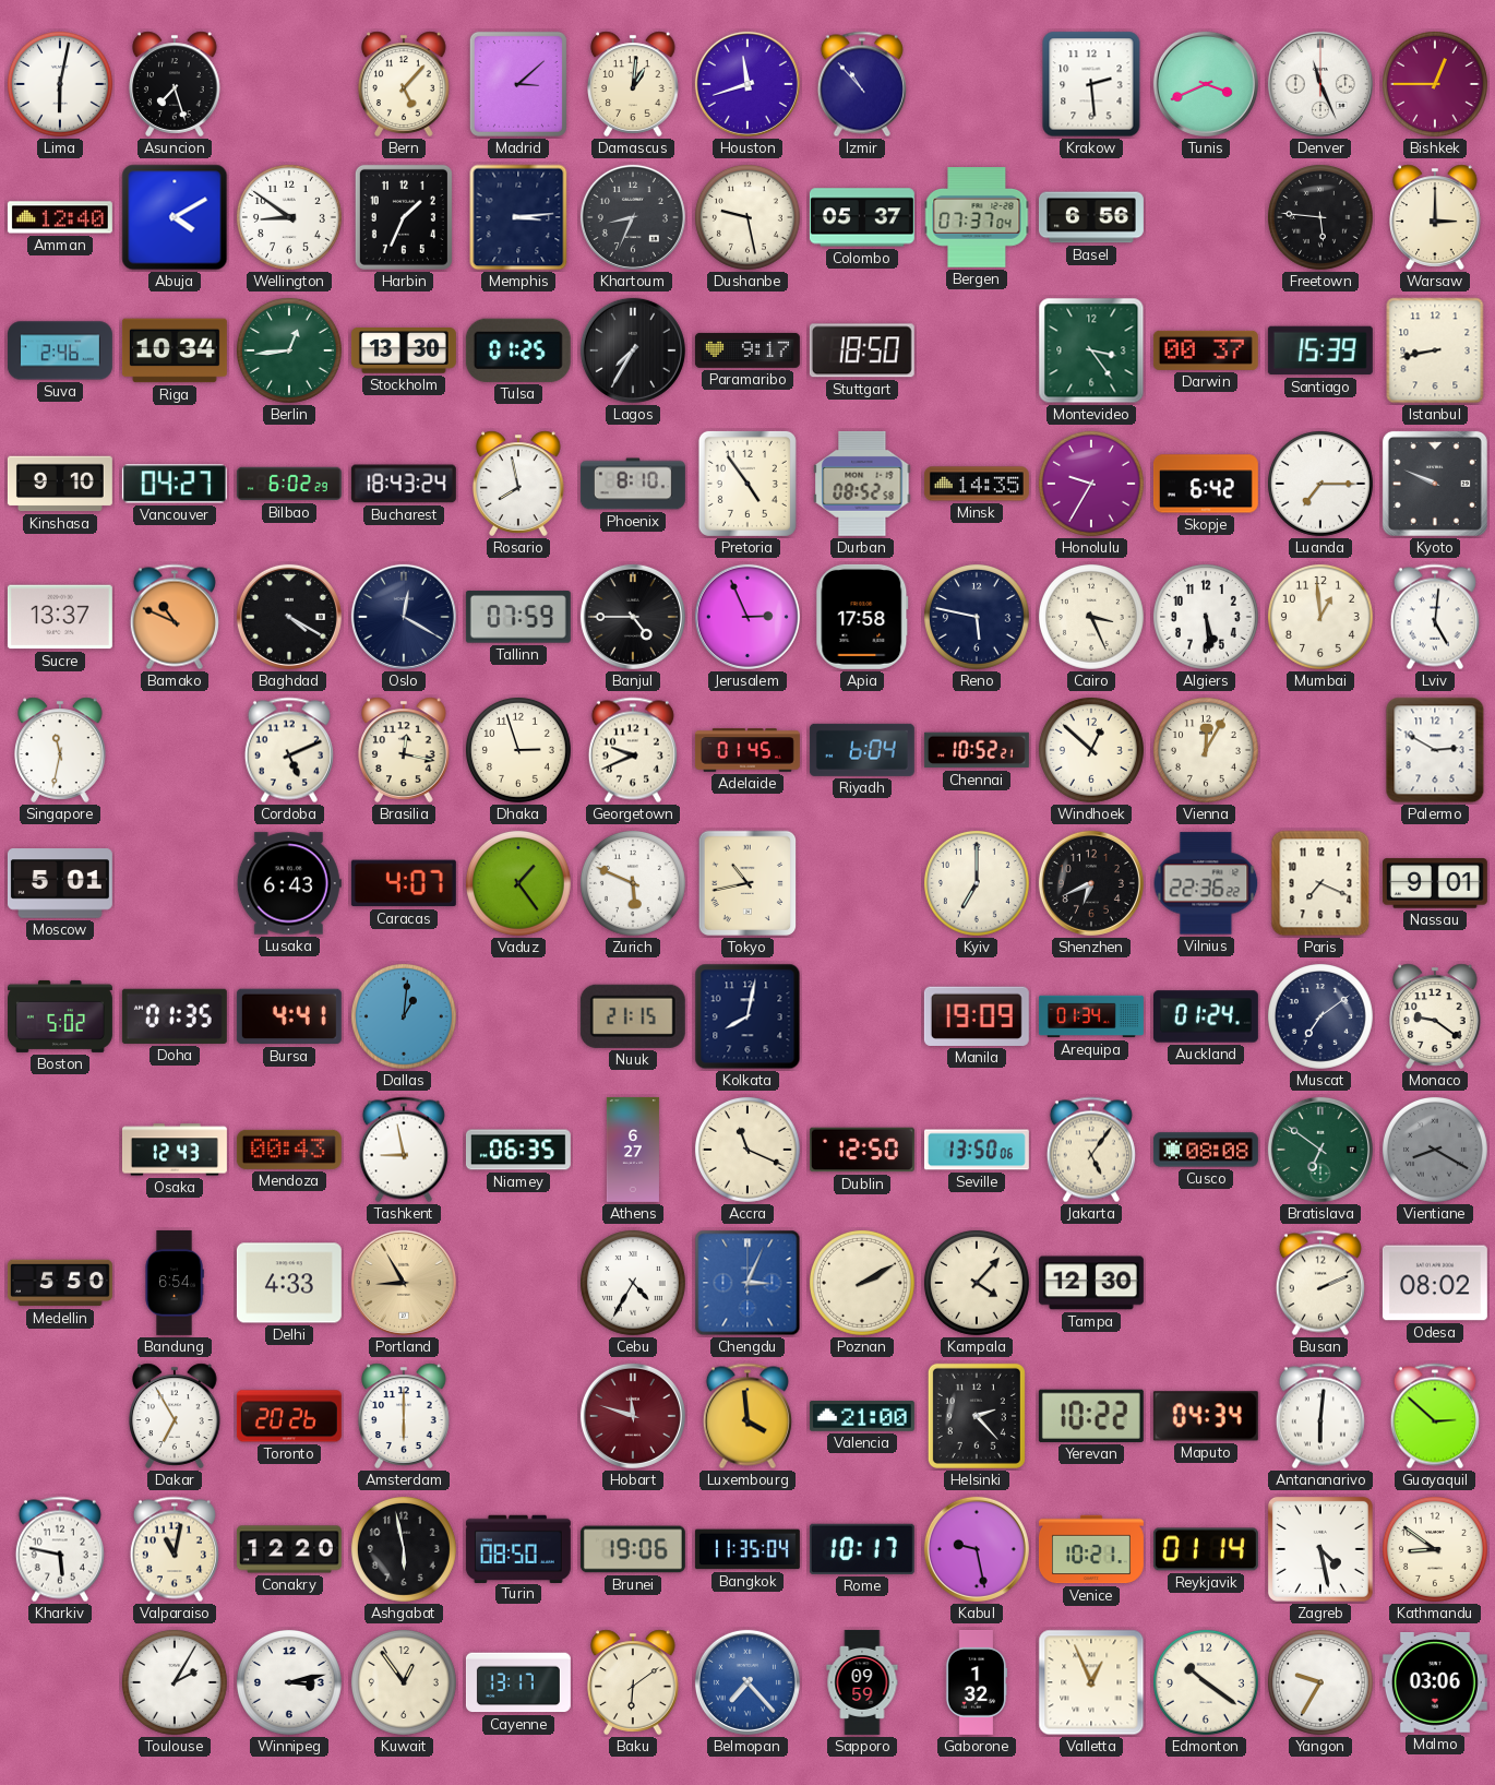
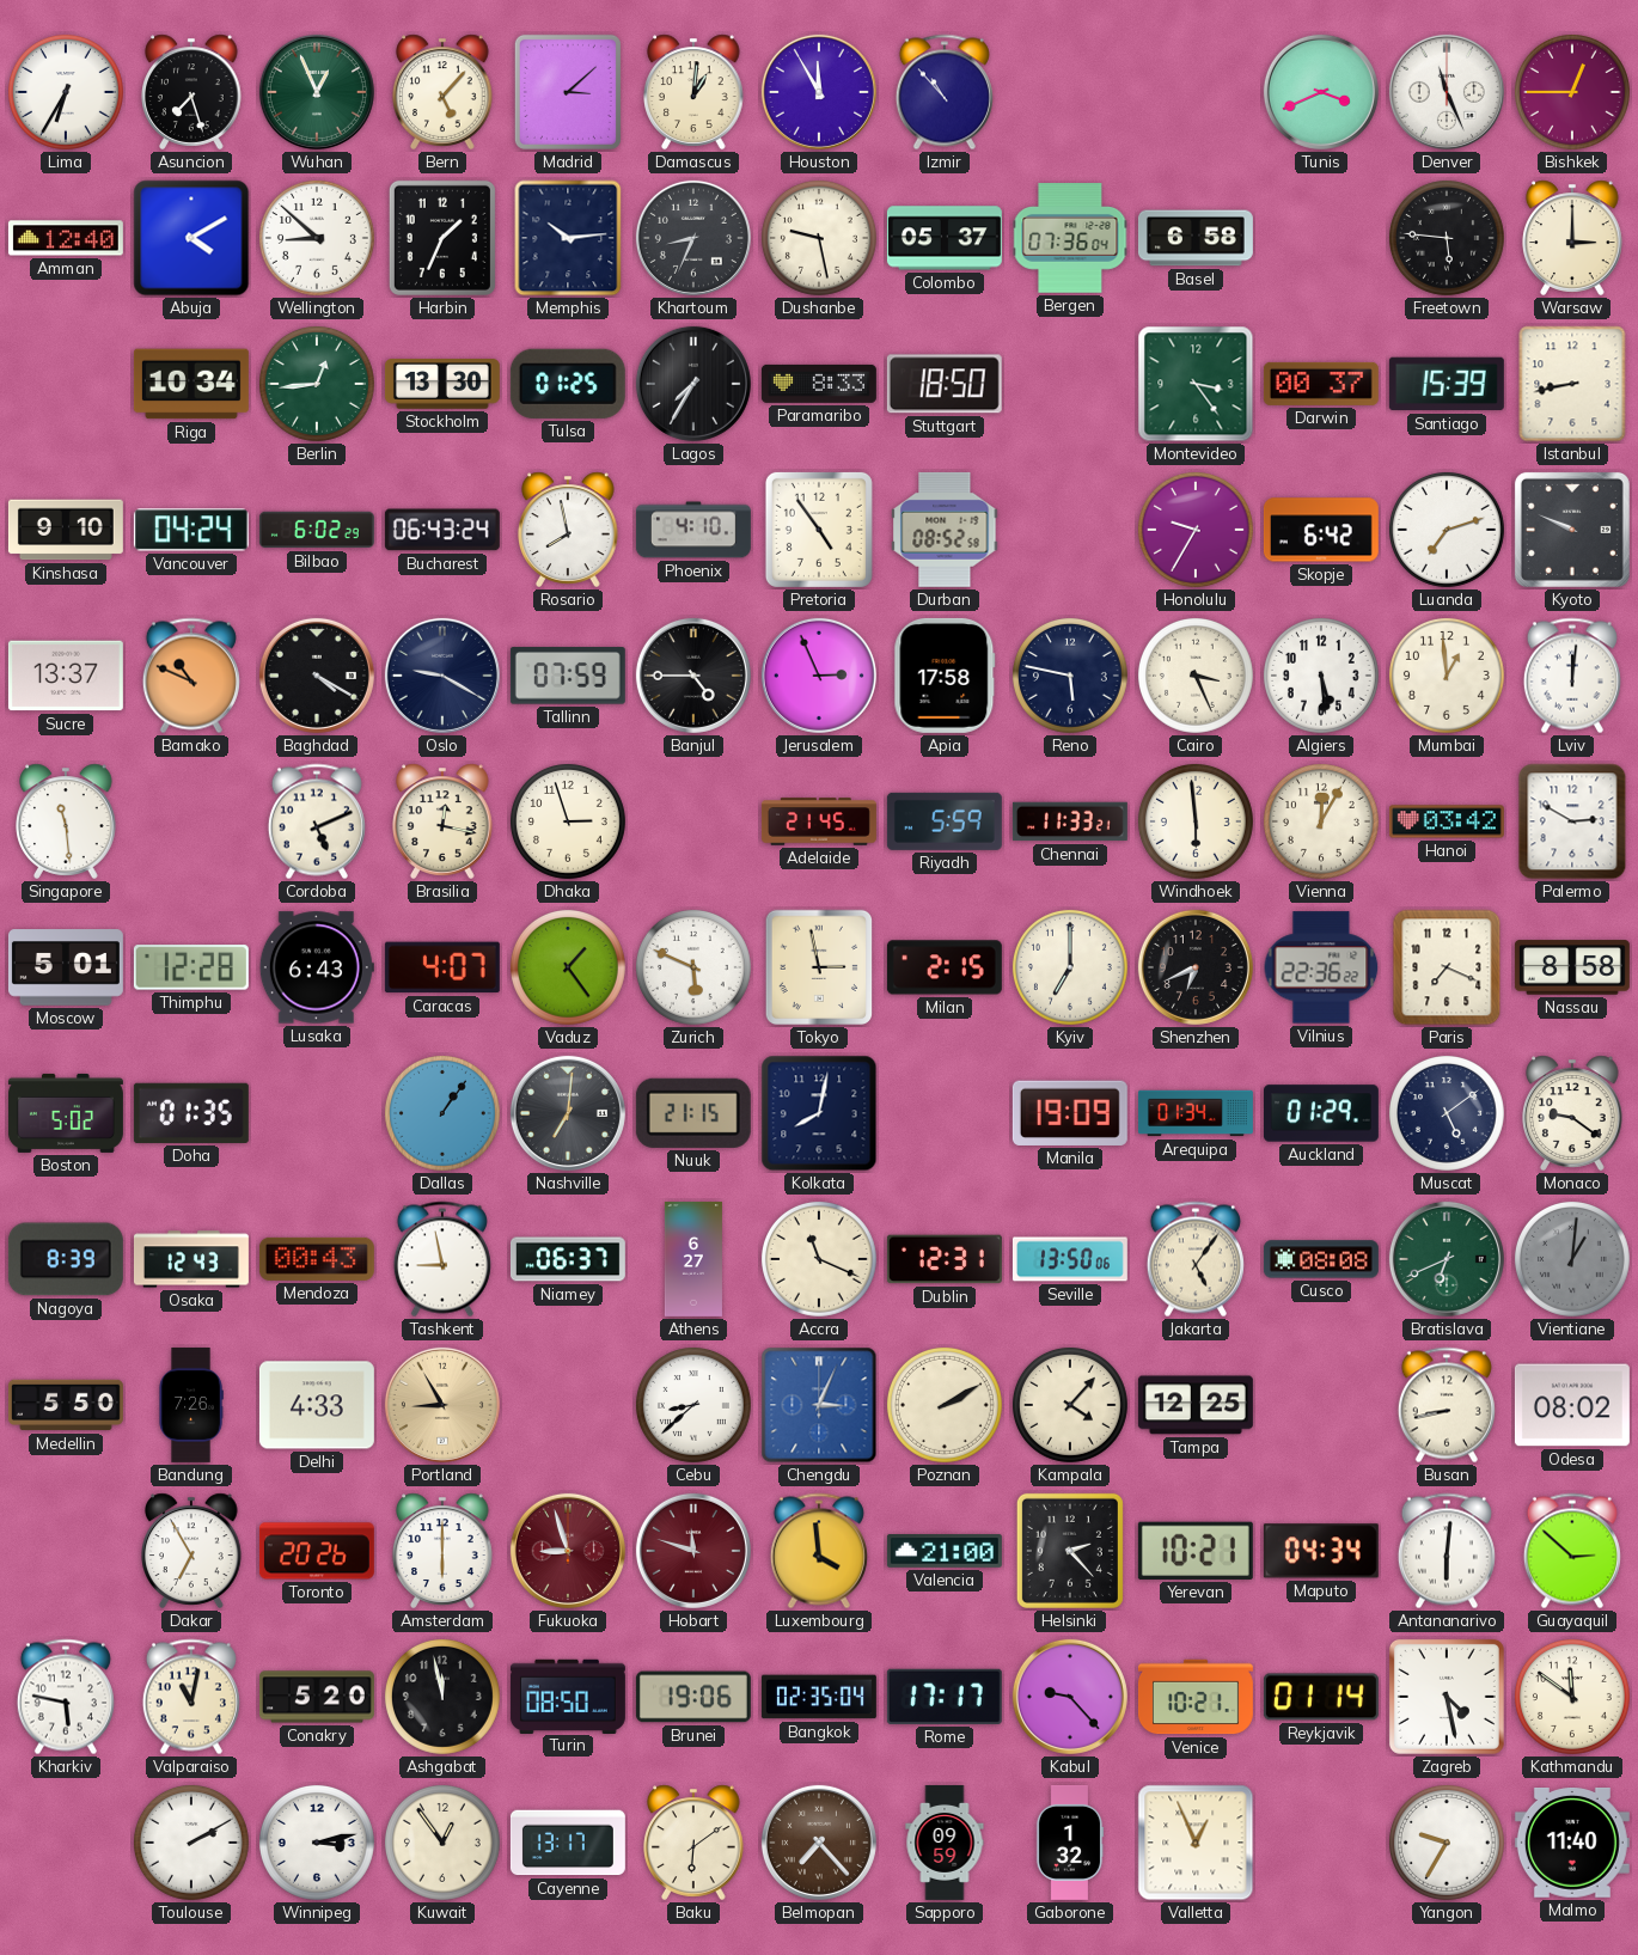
Lima: 6:02 -> 6:35 (66, 92)
Wuhan: none -> 12:56 (317, 92)
Houston: 11:42 -> 11:55 (819, 92)
Krakow: 2:29 -> none (1091, 84)
Wellington: 8:51 -> 8:52 (317, 238)
Memphis: 3:14 -> 10:14 (568, 238)
Bergen: 07:37 -> 07:36 (1070, 238)
Basel: 6:56 -> 6:58 (1196, 238)
Suva: 2:46 -> none (60, 350)
Paramaribo: 9:17 -> 8:33 (819, 384)
Vancouver: 04:27 -> 04:24 (191, 530)
Bucharest: 18:43 -> 06:43 (442, 530)
Phoenix: 8:10 -> 4:10 (693, 530)
Minsk: 14:35 -> none (977, 484)
Luanda: 7:15 -> 7:12 (1447, 530)
Oslo: 12:20 -> 9:20 (442, 676)
Lviv: 5:01 -> 12:01 (1572, 676)
Singapore: 11:32 -> 11:29 (66, 821)
Georgetown: 9:41 -> none (633, 750)
Adelaide: 01:45 -> 21:45 (819, 821)
Riyadh: 6:04 -> 5:59 (945, 821)
Chennai: 10:52 -> 11:33 (1070, 821)
Windhoek: 12:52 -> 5:59 (1196, 821)
Hanoi: none -> 03:42 (1447, 821)
Thimphu: none -> 12:28 (191, 967)
Tokyo: 10:43 -> 2:58 (818, 967)
Milan: none -> 2:15 (945, 967)
Nassau: 9:01 -> 8:58 (1572, 967)
Bursa: 4:41 -> none (289, 1016)
Dallas: 1:01 -> 1:06 (442, 1113)
Nashville: none -> 7:01 (568, 1113)
Auckland: 01:24 -> 01:29 (1321, 1113)
Muscat: 7:09 -> 5:09 (1447, 1113)
Nagoya: none -> 8:39 (66, 1259)
Niamey: 06:35 -> 06:37 (568, 1259)
Dublin: 12:50 -> 12:31 (945, 1259)
Bratislava: 6:51 -> 6:41 (1447, 1259)
Vientiane: 8:20 -> 1:01 (1572, 1259)
Bandung: 6:54 -> 7:26 (191, 1405)
Cebu: 4:35 -> 8:38 (693, 1405)
Tampa: 12:30 -> 12:25 (1196, 1405)
Busan: 2:11 -> 8:43 (1447, 1405)
Fukuoka: none -> 8:57 (568, 1551)
Yerevan: 10:22 -> 10:21 (1196, 1551)
Conakry: 12:20 -> 5:20 (317, 1697)
Ashgabat: 5:58 -> 11:58 (442, 1697)
Bangkok: 11:35 -> 02:35 (819, 1697)
Rome: 10:17 -> 17:17 (945, 1697)
Kabul: 9:28 -> 9:23 (1070, 1697)
Kathmandu: 8:51 -> 11:51 (1572, 1697)
Toulouse: 2:05 -> 2:10 (191, 1843)
Belmopan dial: blue -> brown (819, 1843)
Edmonton: 10:21 -> none (1206, 1682)
Malmo: 03:06 -> 11:40 (1572, 1844)
